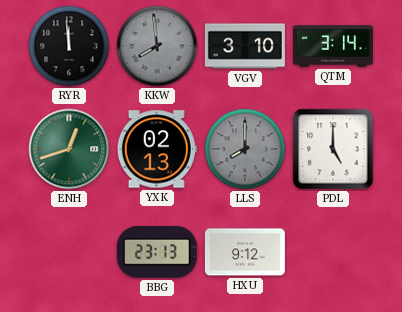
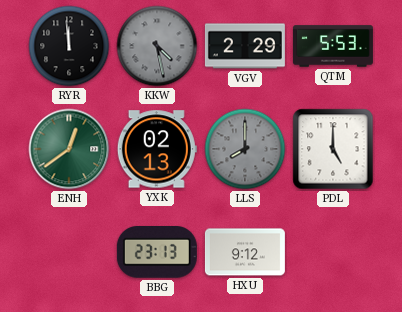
KKW: 7:59 -> 4:28 (157, 46)
VGV: 3:10 -> 2:29 (245, 46)
QTM: 3:14 -> 5:53 (333, 46)
ENH: 12:42 -> 12:39 (69, 149)
